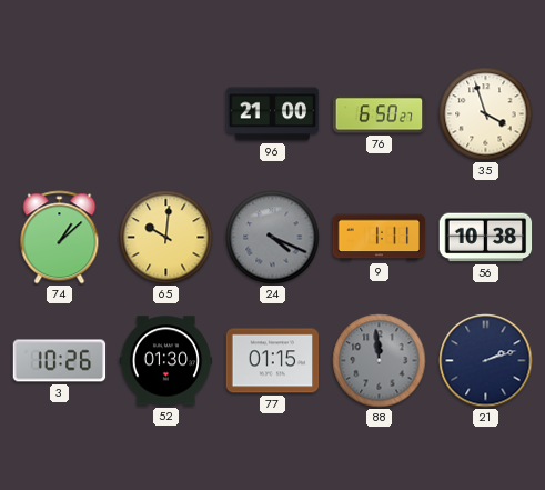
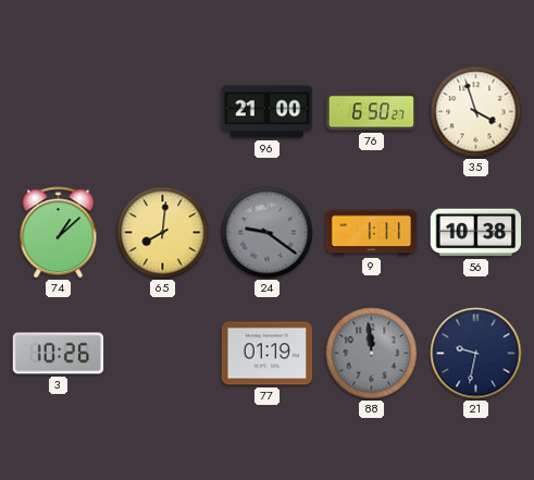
65: 10:01 -> 8:01 (163, 233)
24: 4:19 -> 9:21 (268, 233)
52: 01:30 -> none (166, 361)
77: 01:15 -> 01:19 (268, 354)
21: 2:12 -> 9:32 (476, 354)
